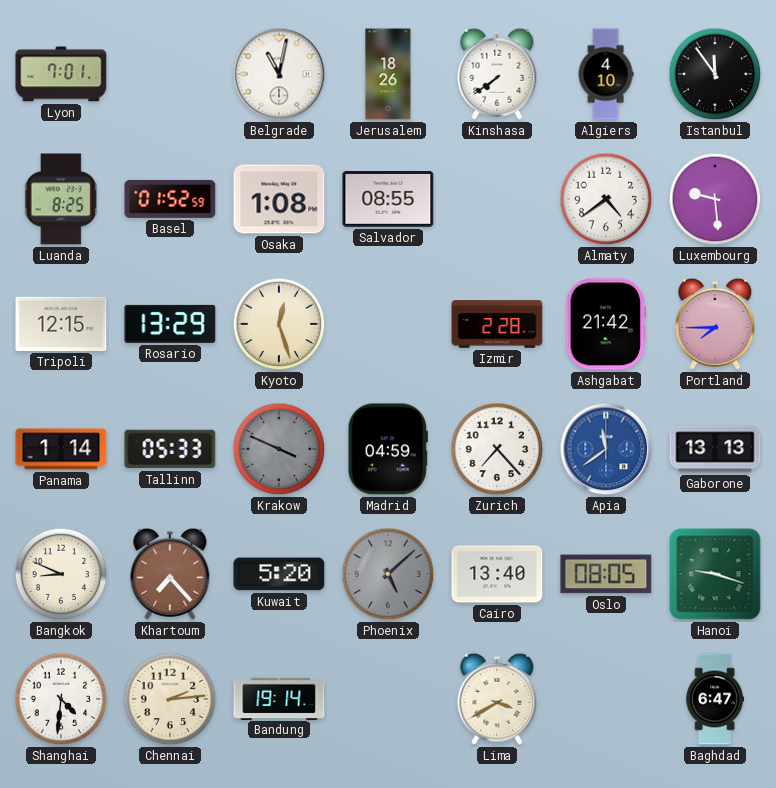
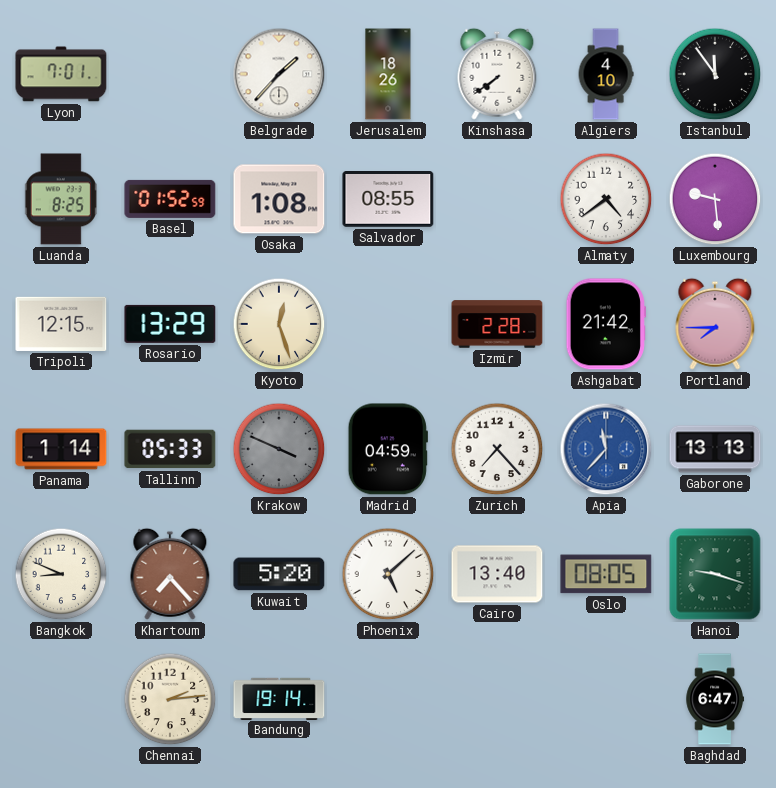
Belgrade: 11:02 -> 1:37 (279, 74)
Apia: 11:39 -> 11:37 (606, 449)
Phoenix dial: grey -> white (388, 574)
Shanghai: 4:31 -> none (61, 699)
Lima: 3:40 -> none (497, 699)
